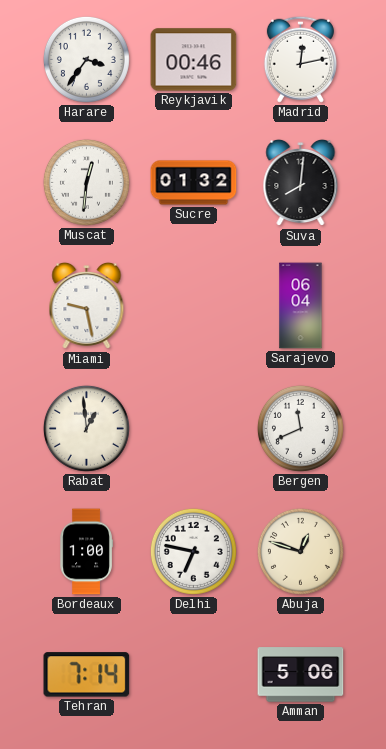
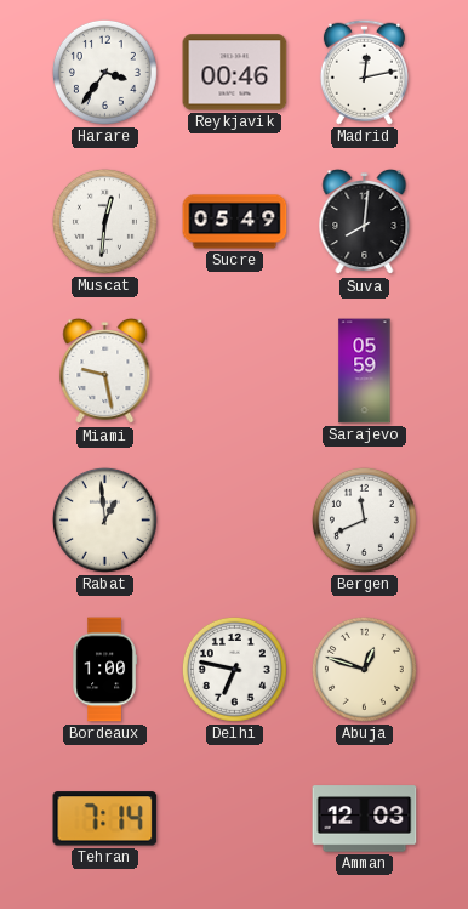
Sucre: 01:32 -> 05:49 (235, 222)
Sarajevo: 06:04 -> 05:59 (365, 371)
Amman: 5:06 -> 12:03 (365, 819)
